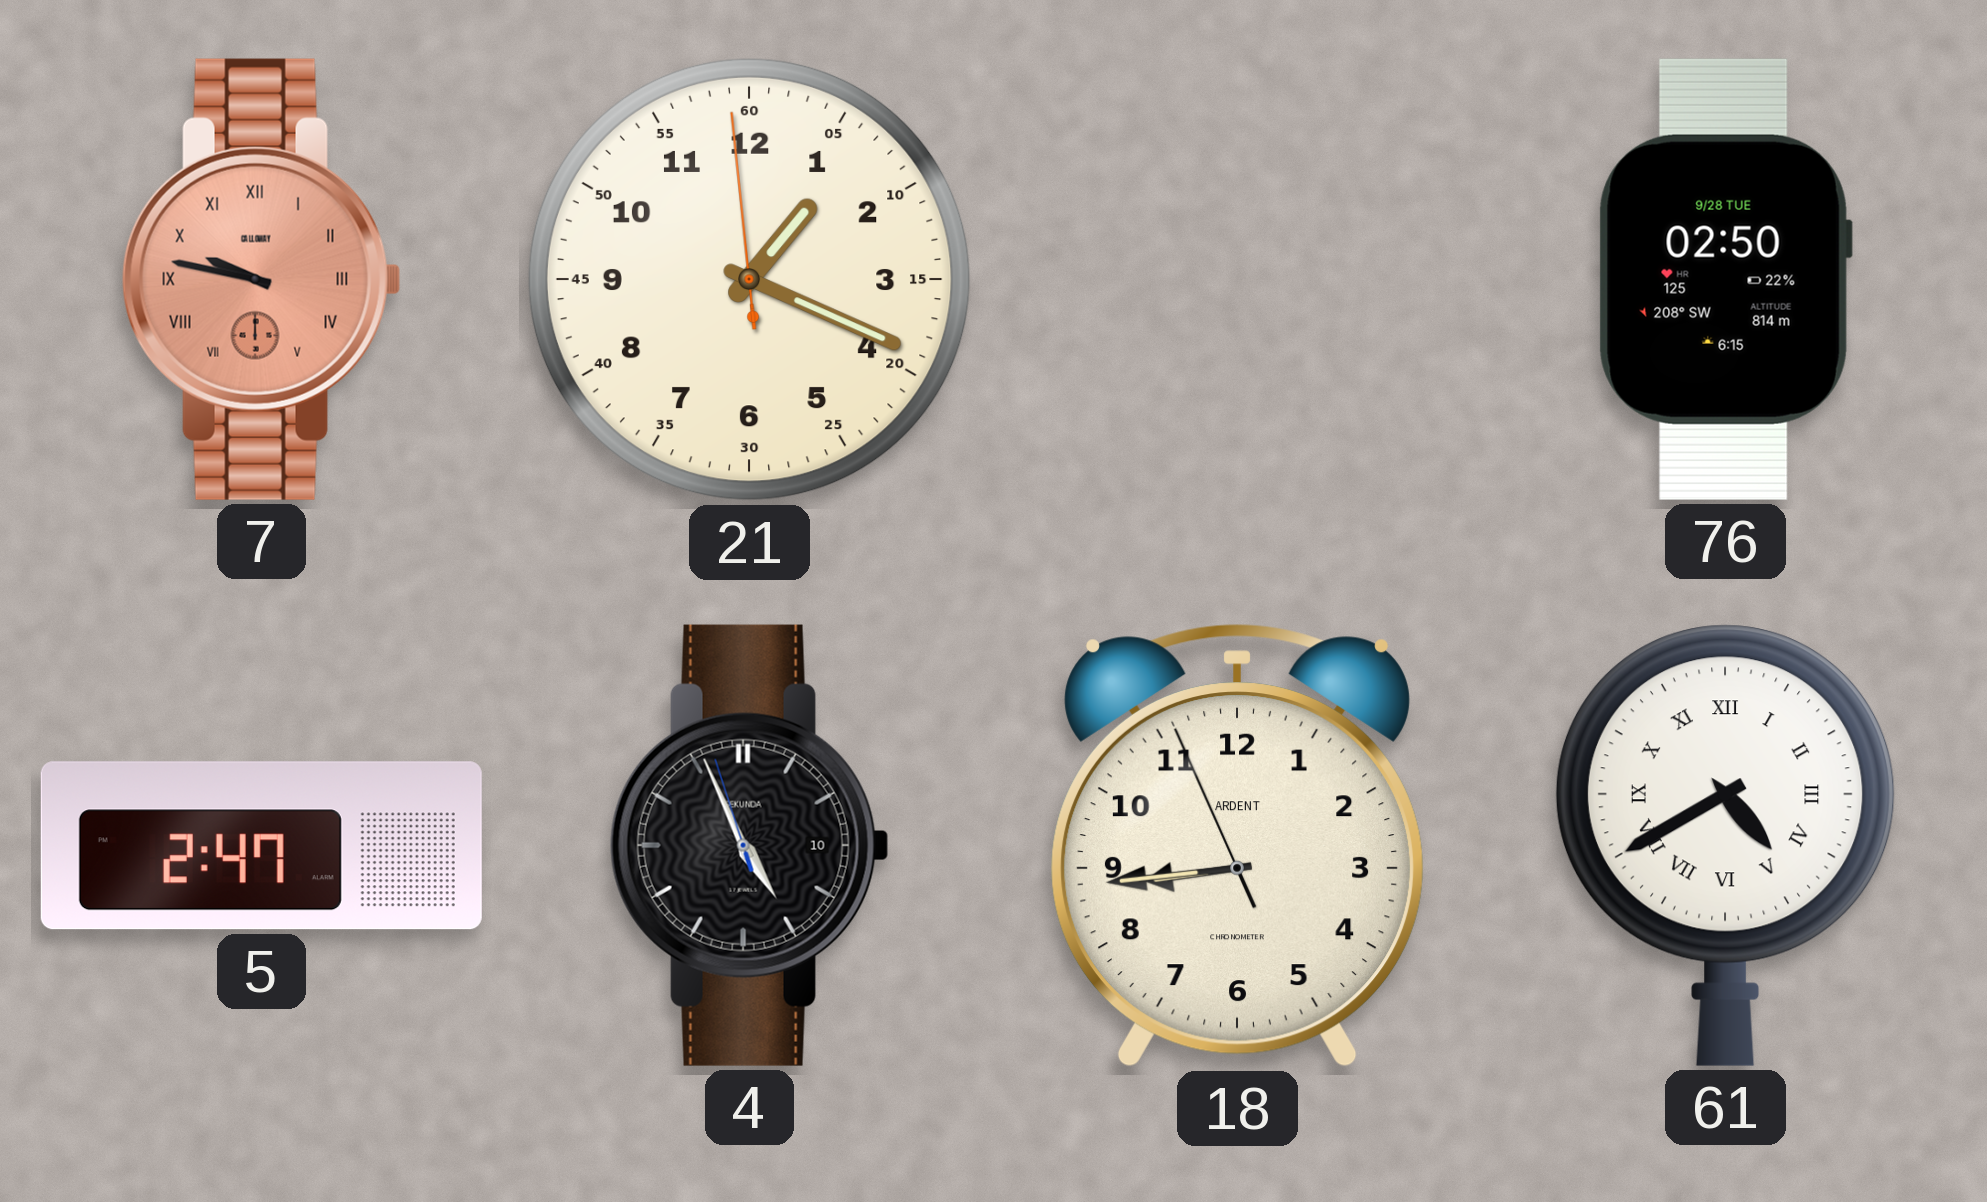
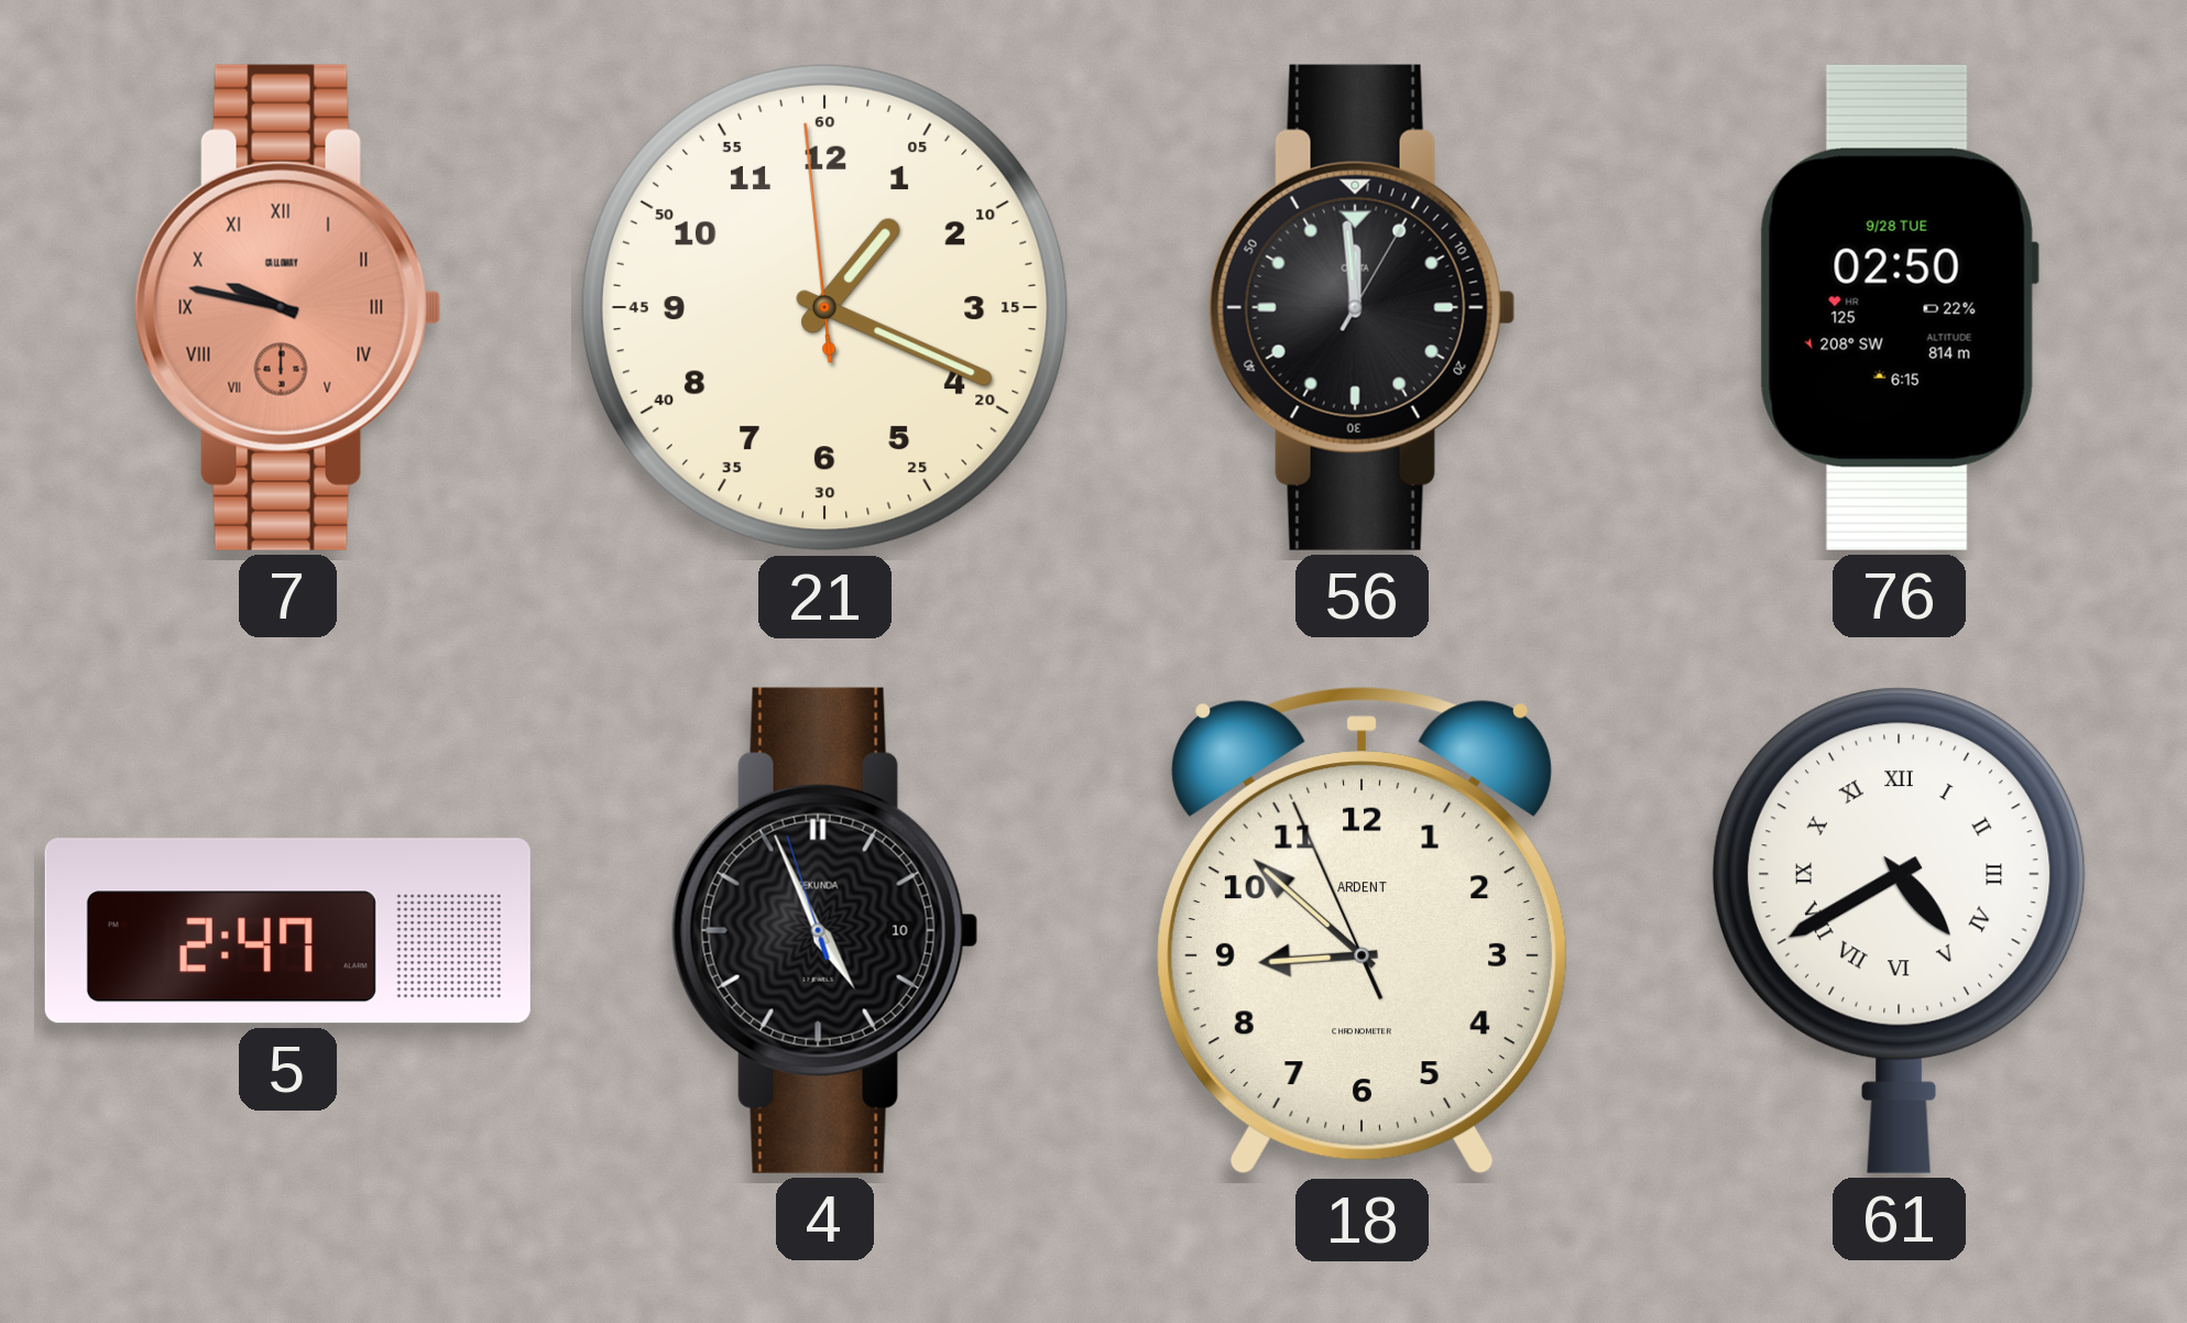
56: none -> 11:59 (1362, 307)
18: 8:43 -> 8:51 (1362, 931)
